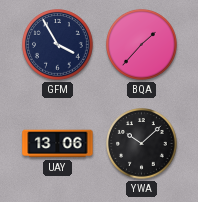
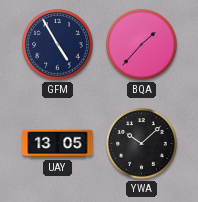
GFM: 3:55 -> 4:55 (58, 45)
UAY: 13:06 -> 13:05 (58, 144)
